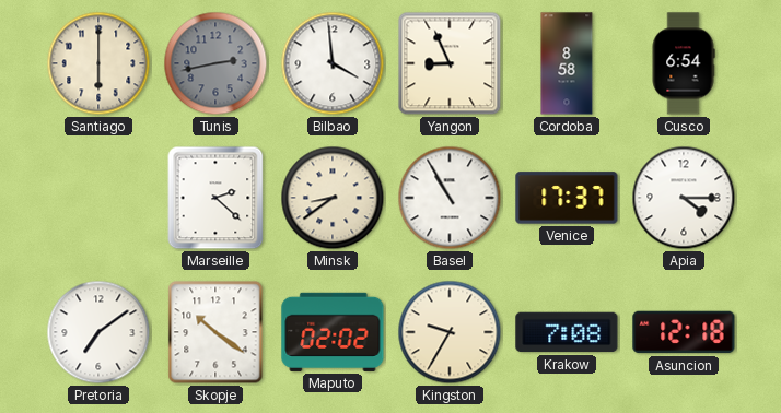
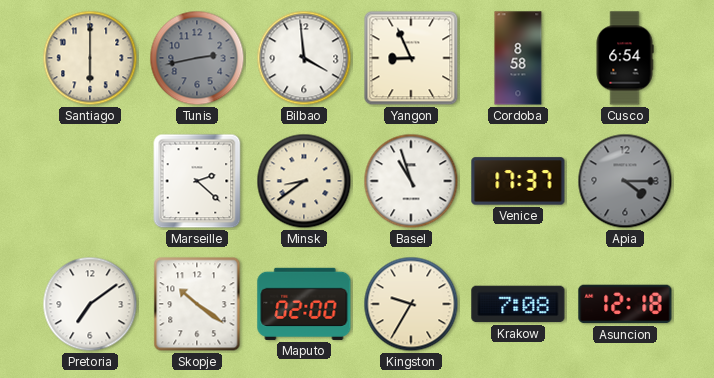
Basel: 10:55 -> 10:57 (411, 181)
Apia dial: white -> grey (625, 181)
Maputo: 02:02 -> 02:00 (304, 304)
